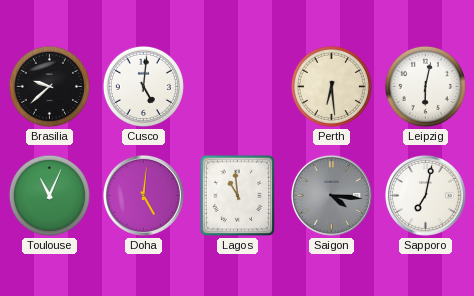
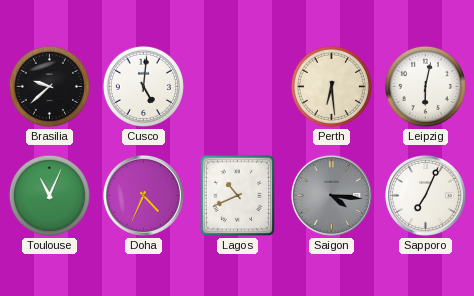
Doha: 5:01 -> 4:34 (143, 195)
Lagos: 10:59 -> 10:41 (237, 195)
Sapporo: 7:02 -> 7:04 (425, 195)
